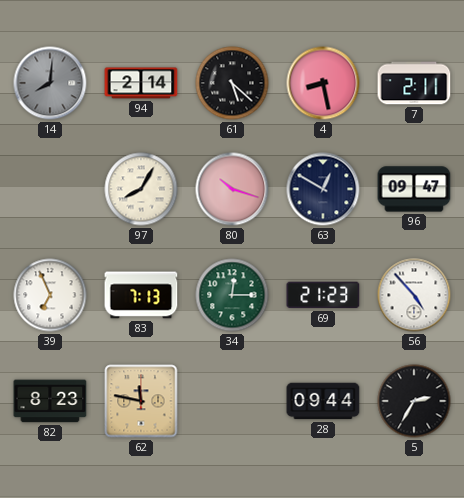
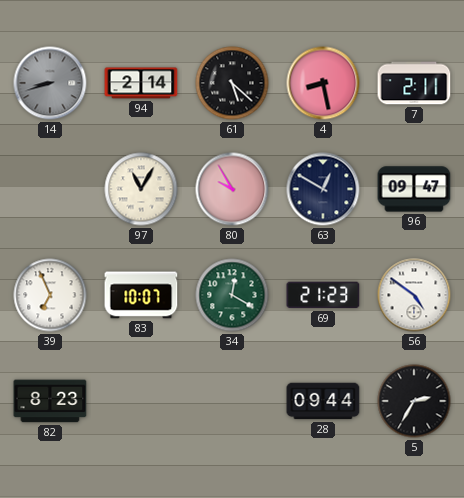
14: 8:01 -> 8:42 (50, 83)
97: 8:05 -> 11:05 (141, 189)
80: 10:18 -> 9:55 (232, 189)
83: 7:13 -> 10:07 (141, 295)
34: 12:15 -> 12:20 (232, 295)
56: 4:53 -> 4:51 (414, 295)
62: 11:47 -> none (141, 401)
